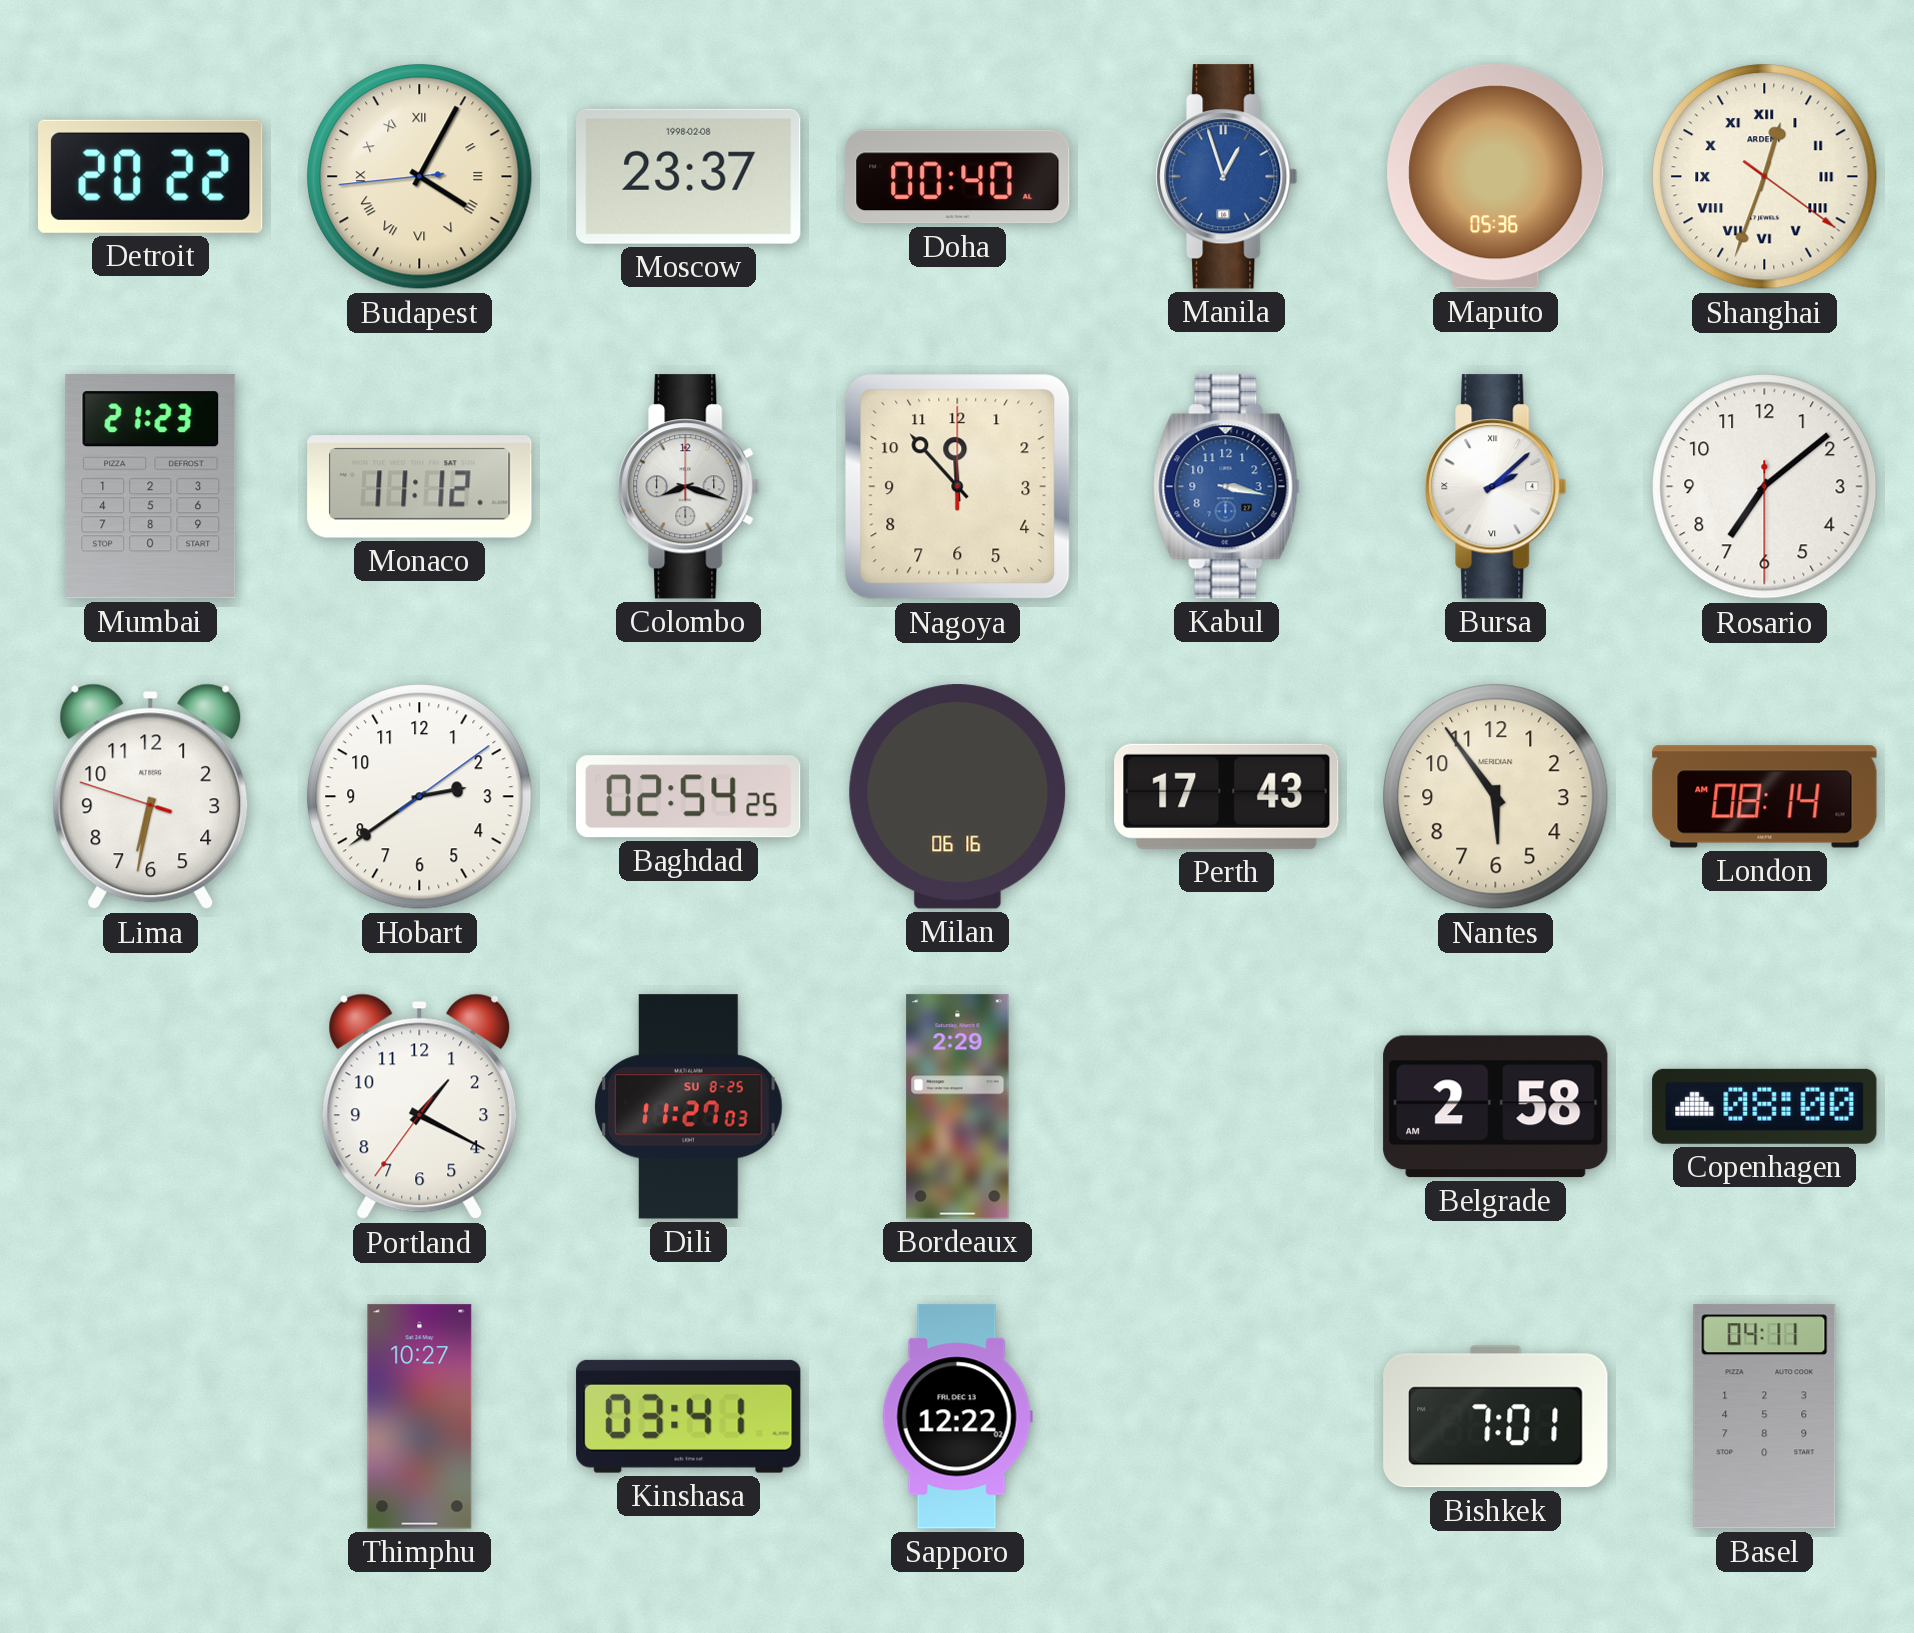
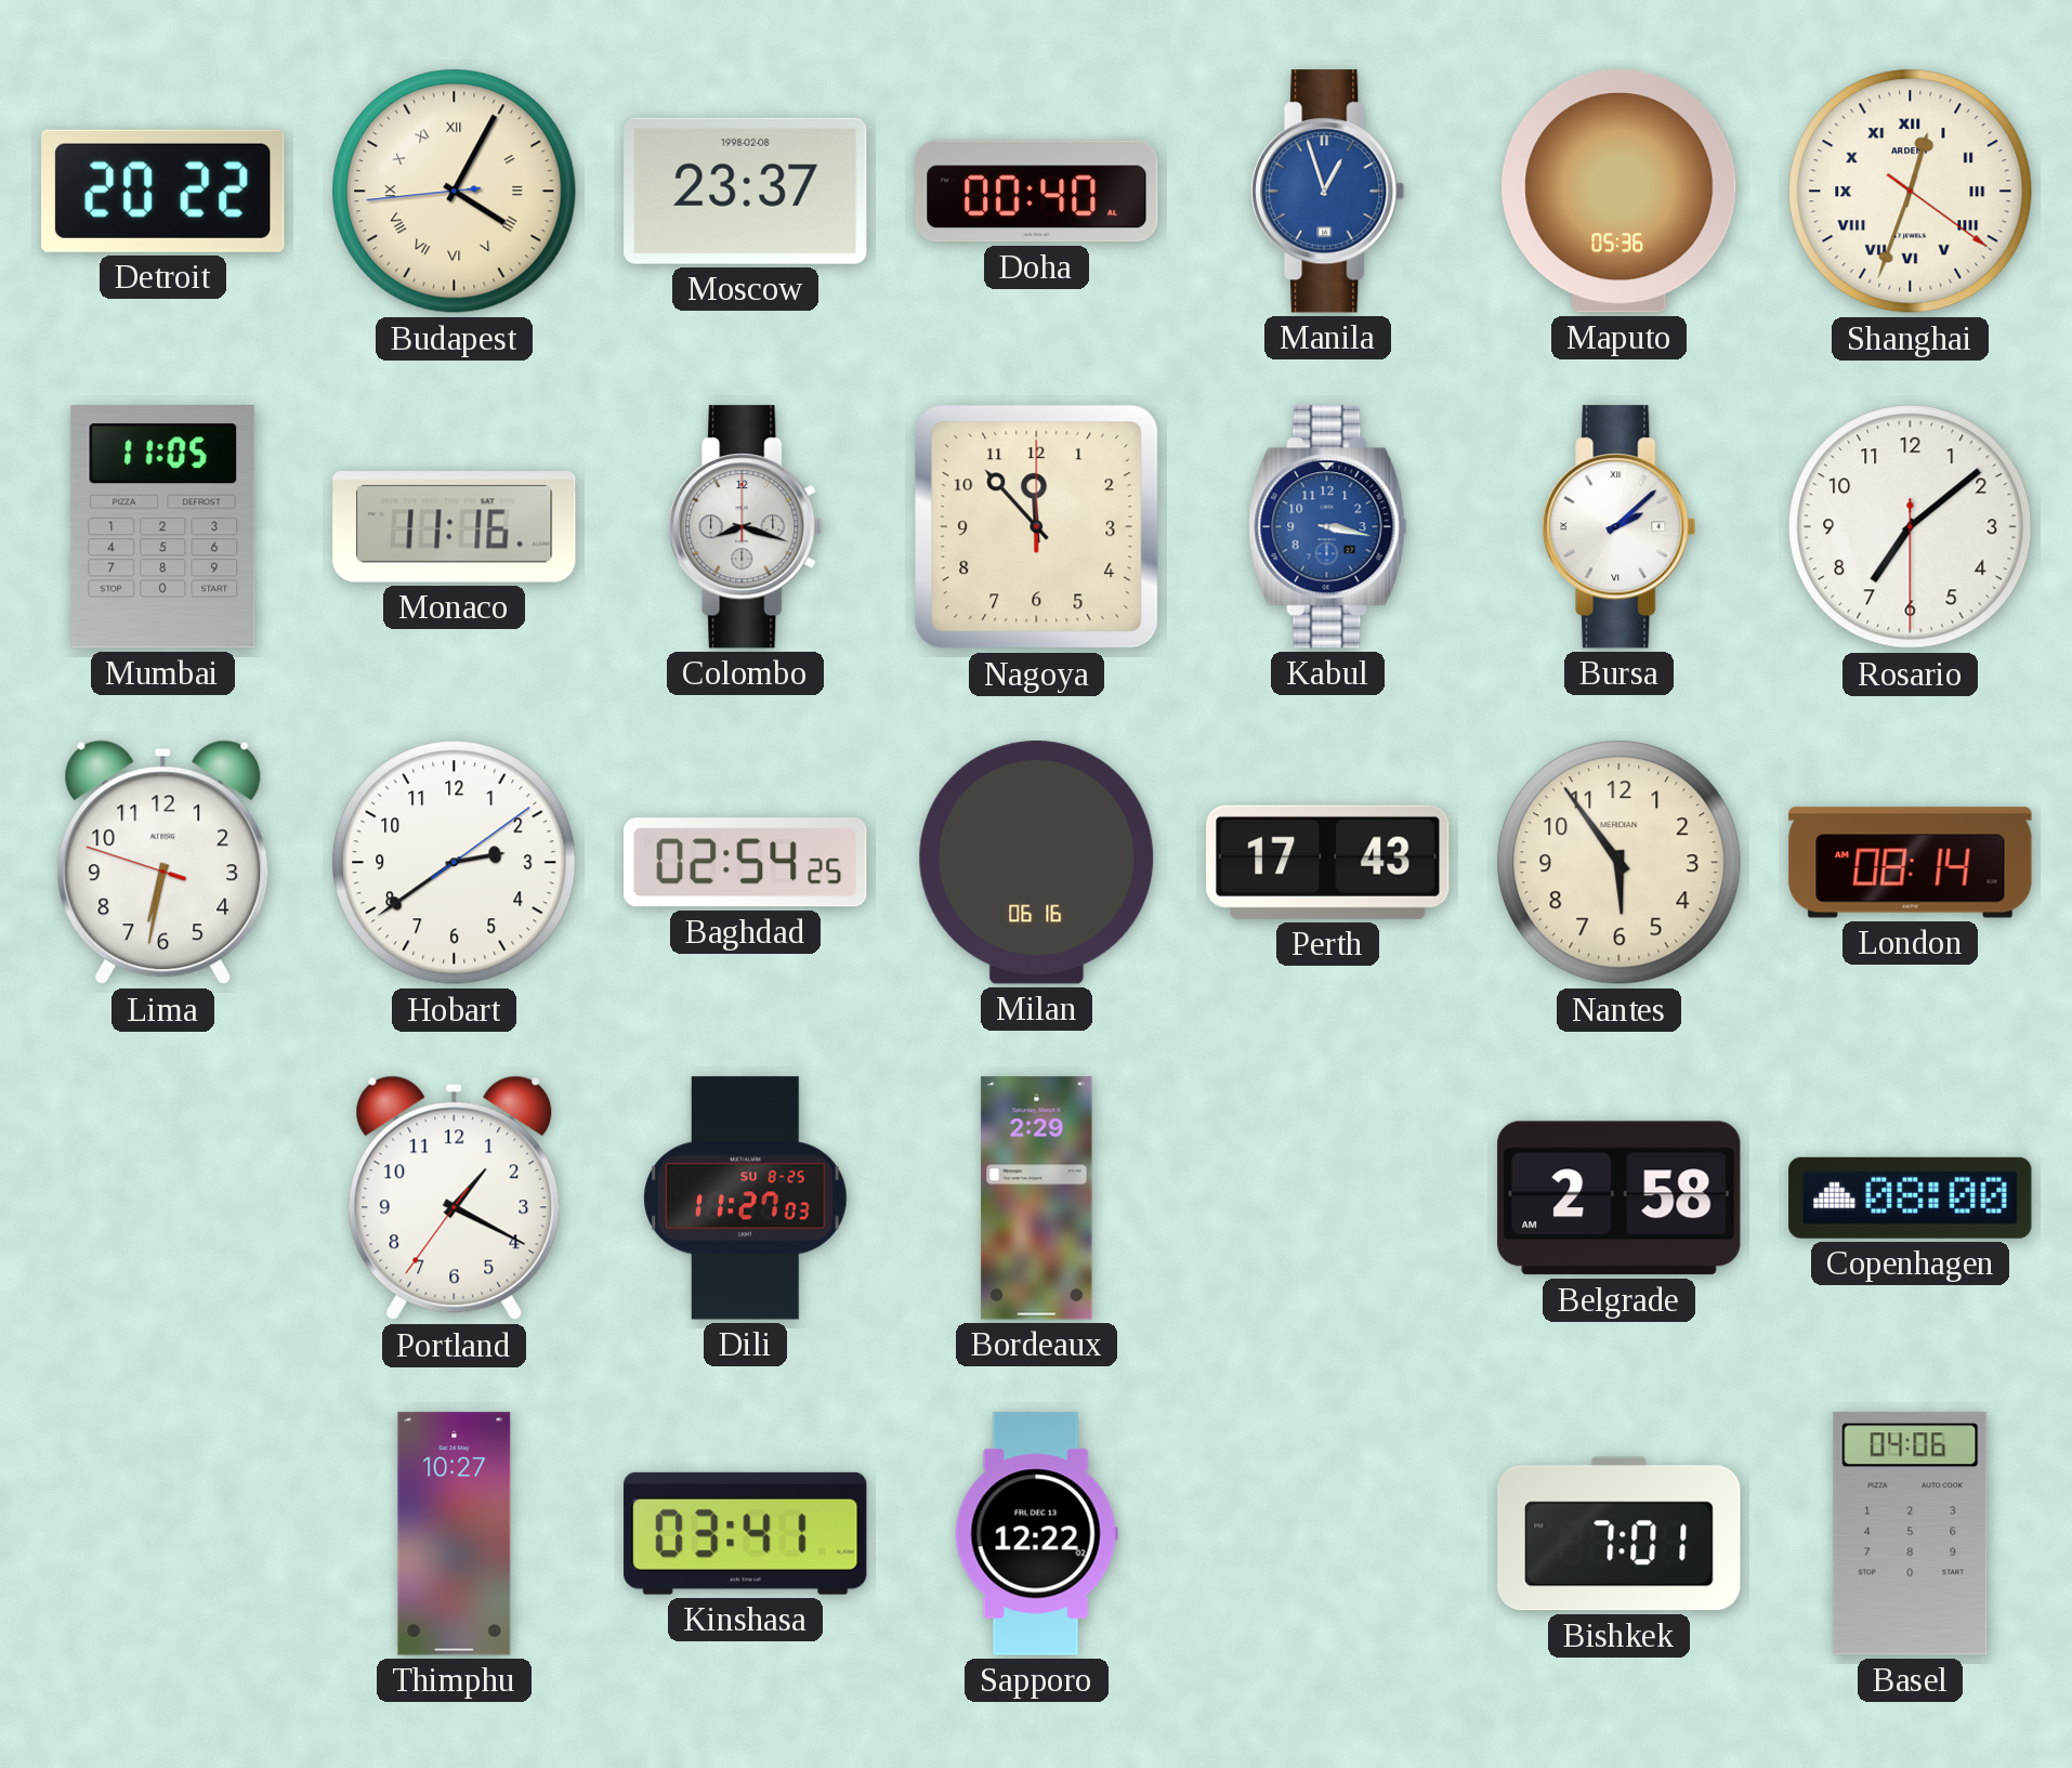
Mumbai: 21:23 -> 11:05 (163, 527)
Monaco: 11:12 -> 11:16 (455, 527)
Basel: 04:11 -> 04:06 (1911, 1534)
